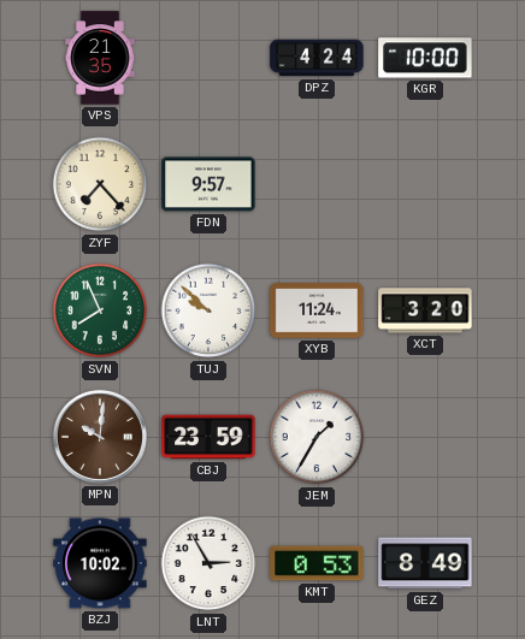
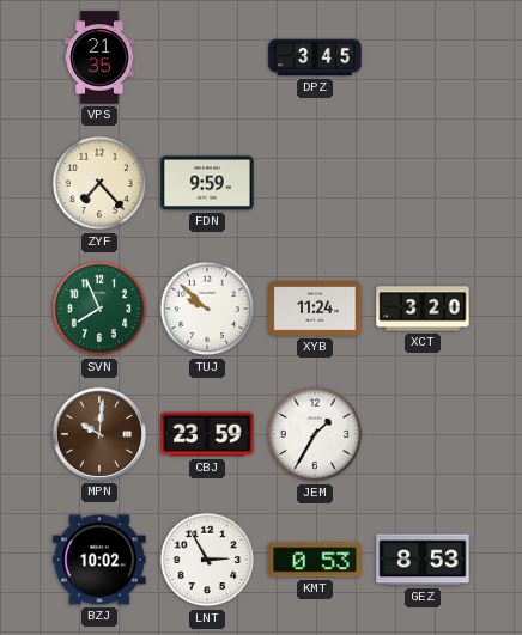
DPZ: 4:24 -> 3:45 (315, 57)
KGR: 10:00 -> none (425, 58)
FDN: 9:57 -> 9:59 (207, 183)
GEZ: 8:49 -> 8:53 (423, 560)
